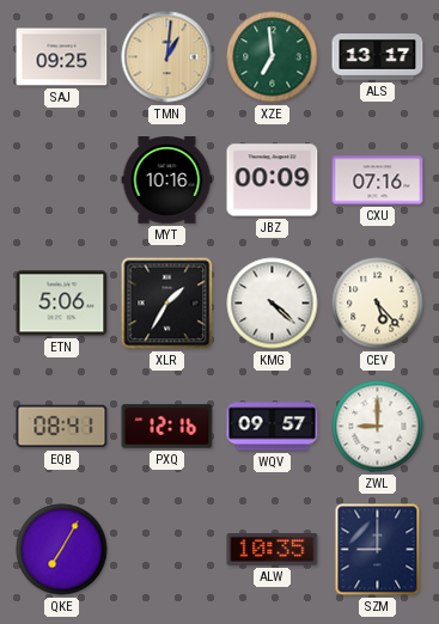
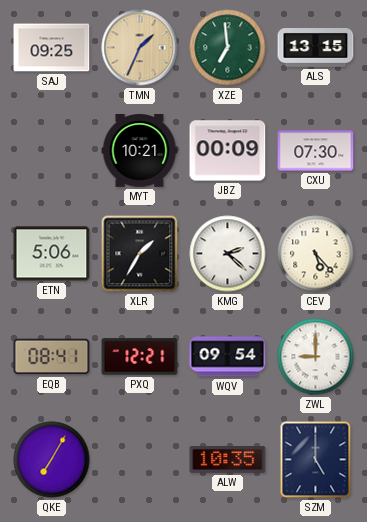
TMN: 1:01 -> 1:34 (140, 48)
ALS: 13:17 -> 13:15 (316, 48)
MYT: 10:16 -> 10:21 (140, 151)
CXU: 07:16 -> 07:30 (316, 151)
KMG: 4:22 -> 2:22 (228, 254)
PXQ: 12:16 -> 12:21 (140, 357)
WQV: 09:57 -> 09:54 (228, 357)
SZM: 9:00 -> 5:00 (316, 460)
